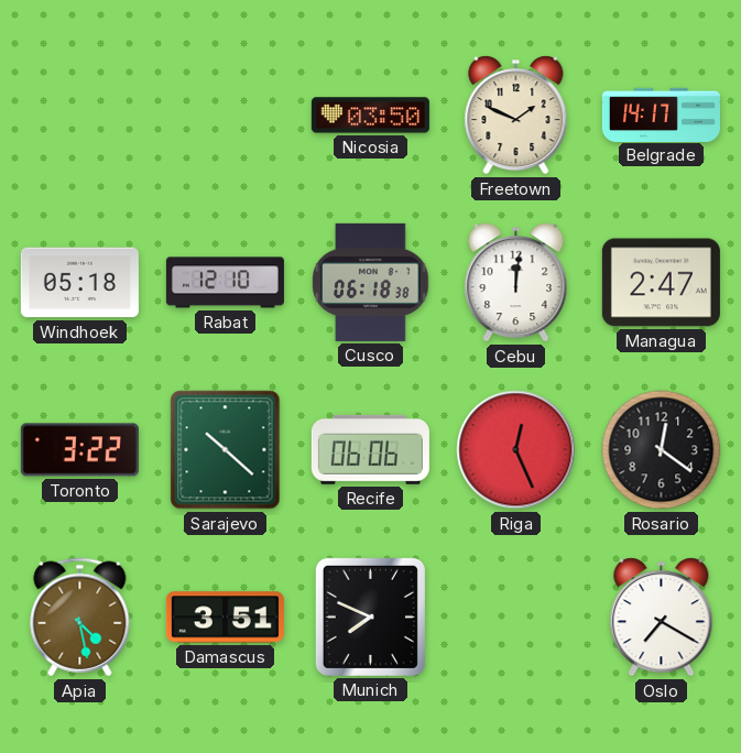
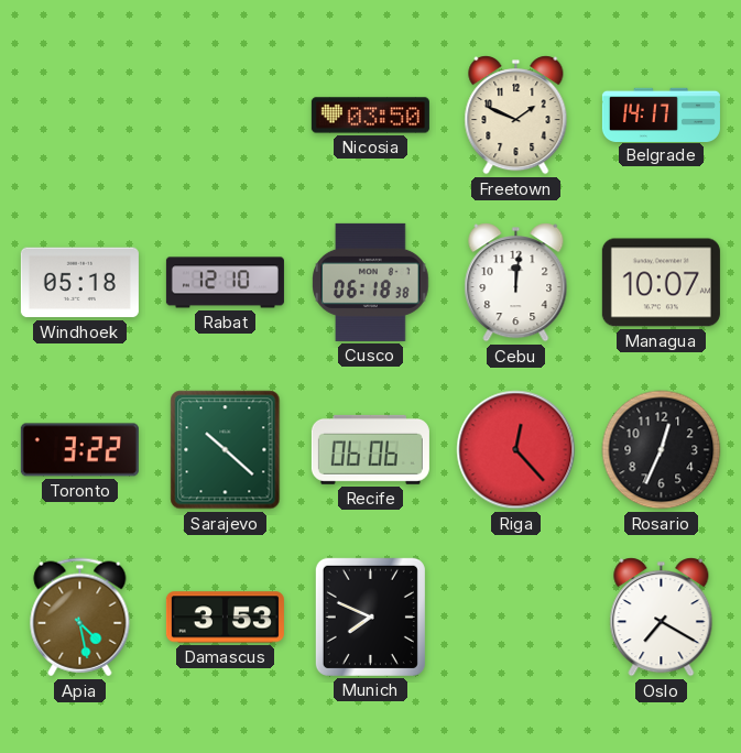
Managua: 2:47 -> 10:07 (661, 283)
Riga: 12:26 -> 12:23 (516, 450)
Rosario: 12:21 -> 12:34 (662, 450)
Damascus: 3:51 -> 3:53 (225, 618)
